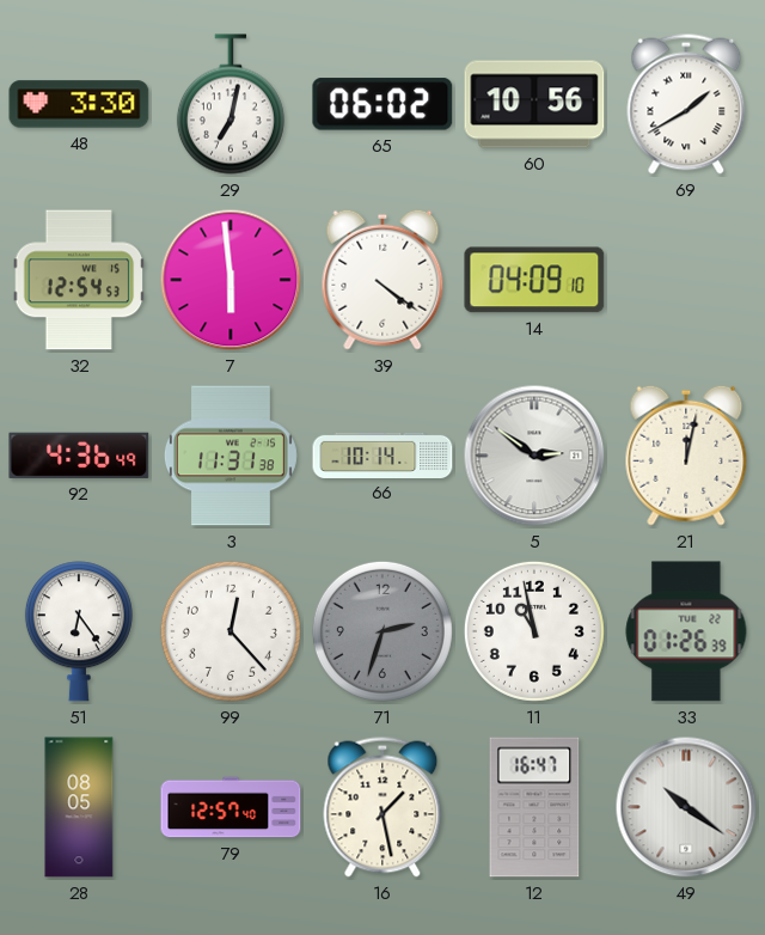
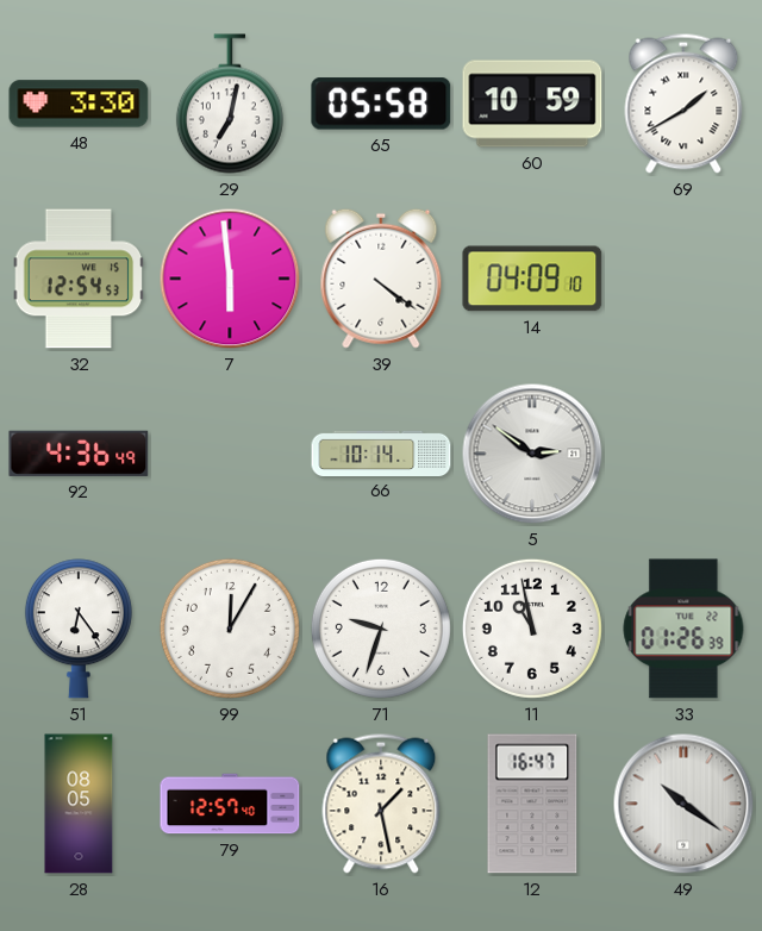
65: 06:02 -> 05:58 (381, 104)
60: 10:56 -> 10:59 (532, 104)
3: 11:31 -> none (231, 456)
21: 12:02 -> none (686, 456)
99: 12:23 -> 12:05 (230, 629)
71: 2:33 -> 9:33 (381, 629)
71 dial: grey -> white (381, 629)
